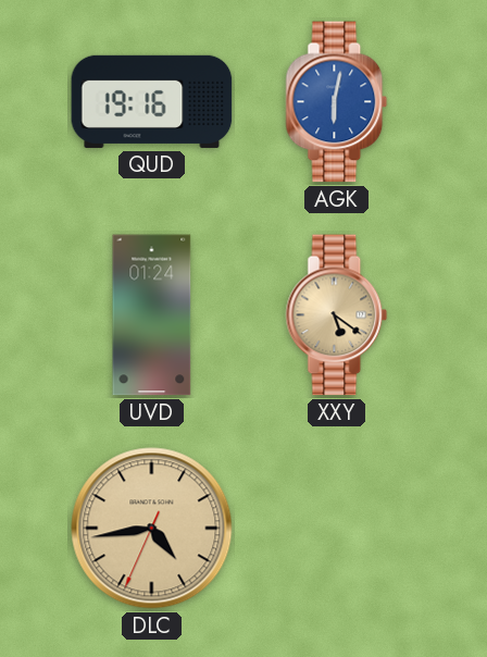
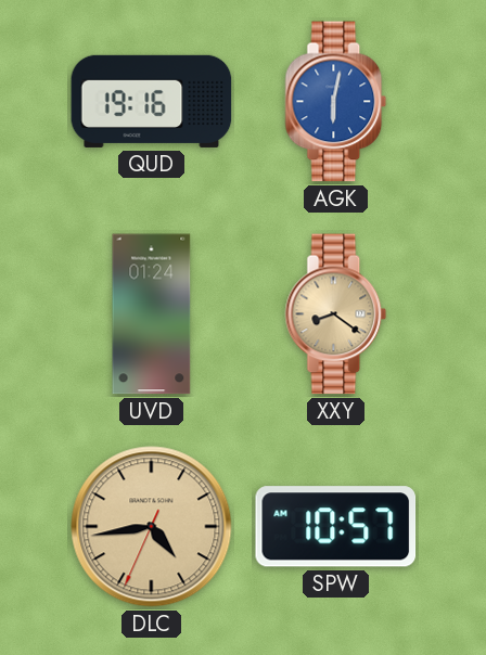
XXY: 5:21 -> 8:21 (336, 314)
SPW: none -> 10:57 (336, 527)
